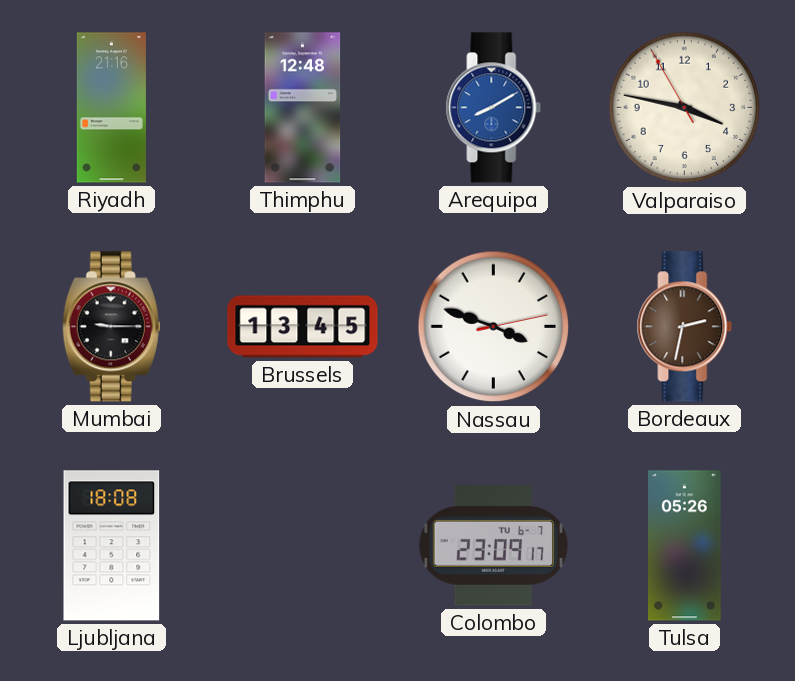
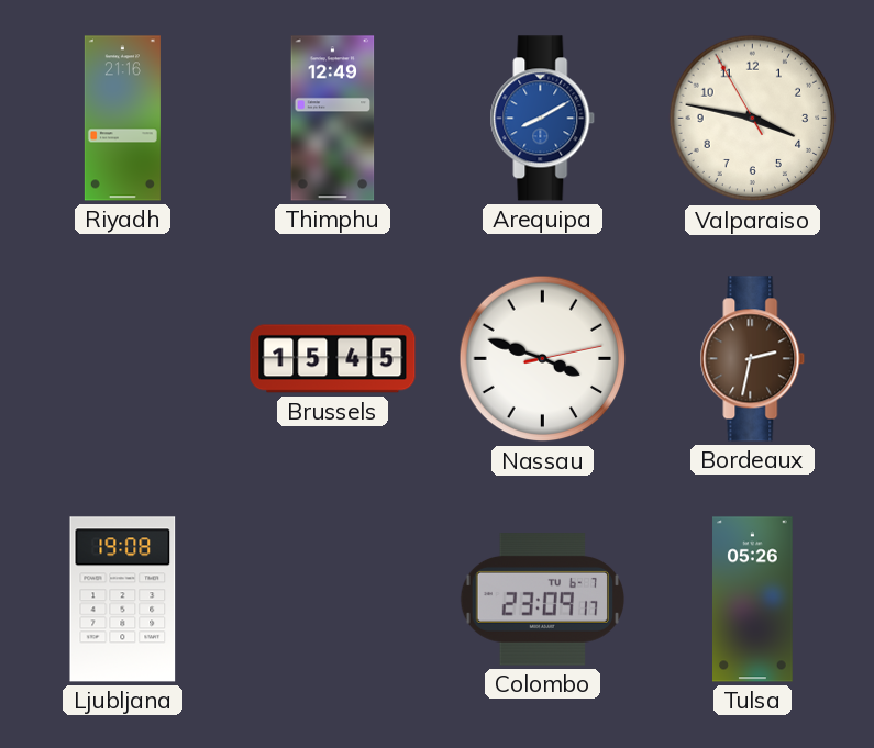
Thimphu: 12:48 -> 12:49 (333, 119)
Mumbai: 9:15 -> none (111, 327)
Brussels: 13:45 -> 15:45 (333, 359)
Ljubljana: 18:08 -> 19:08 (123, 600)
